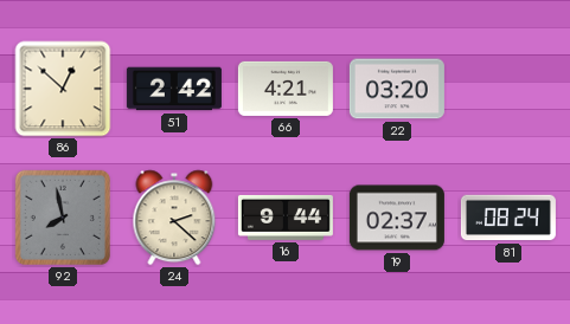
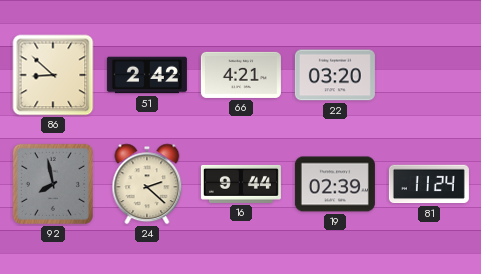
86: 12:52 -> 8:52 (53, 75)
19: 02:37 -> 02:39 (335, 184)
81: 08:24 -> 11:24 (429, 184)
